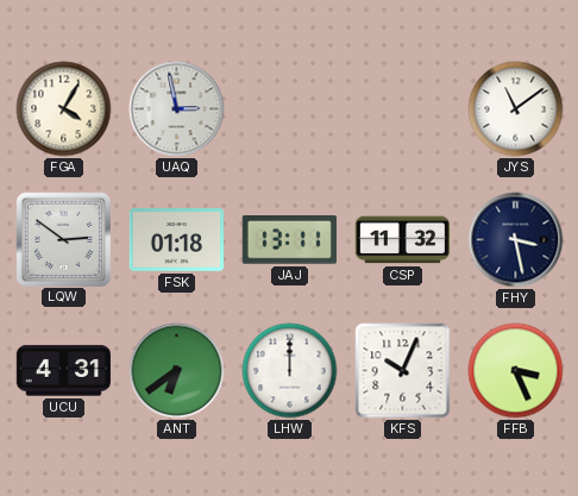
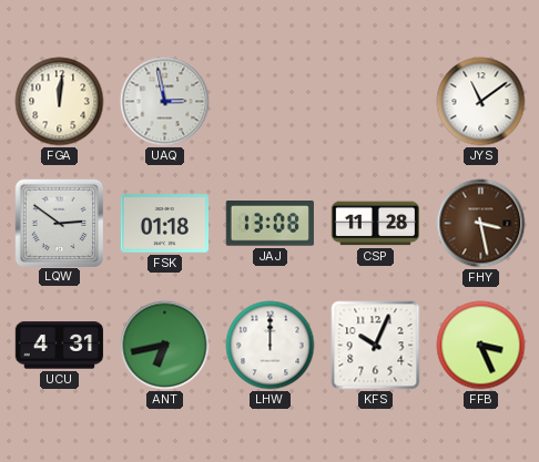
FGA: 4:05 -> 12:01 (60, 102)
JAJ: 13:11 -> 13:08 (269, 224)
CSP: 11:32 -> 11:28 (375, 224)
FHY dial: navy -> brown (481, 224)
ANT: 6:39 -> 6:43 (165, 346)
